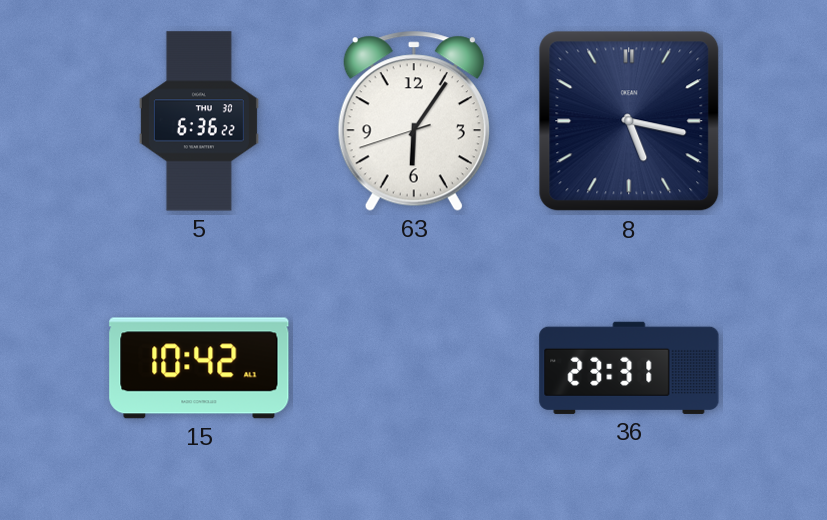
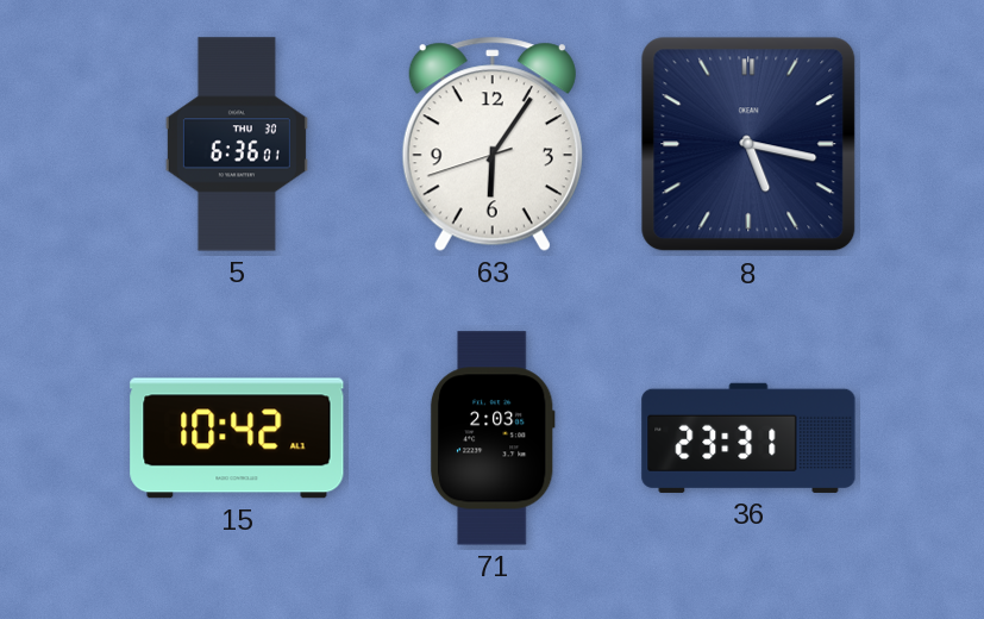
5: 6:36:22 -> 6:36:01 (237, 144)
71: none -> 2:03 (493, 438)
